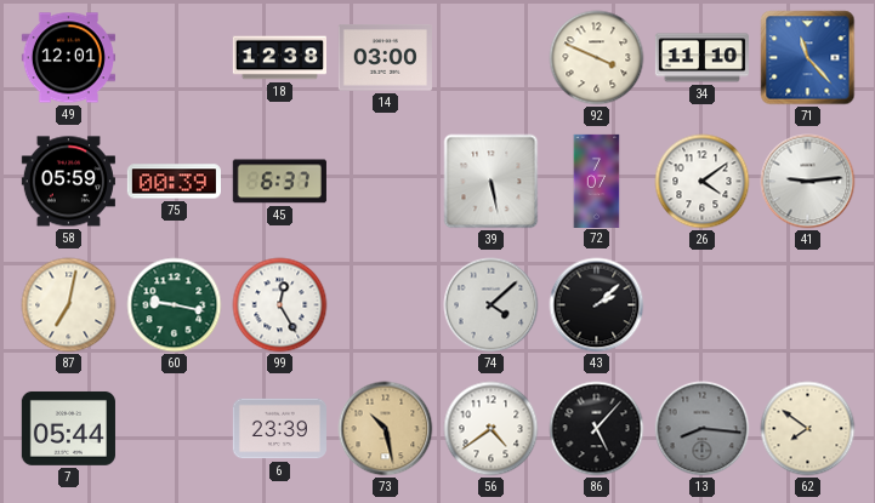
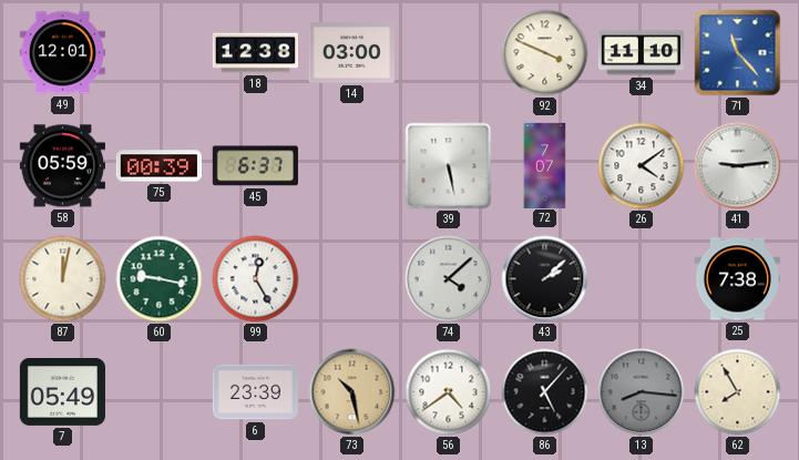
87: 7:02 -> 12:02 (63, 279)
25: none -> 7:38 (737, 279)
7: 05:44 -> 05:49 (62, 391)
62: 7:51 -> 7:55 (738, 392)
